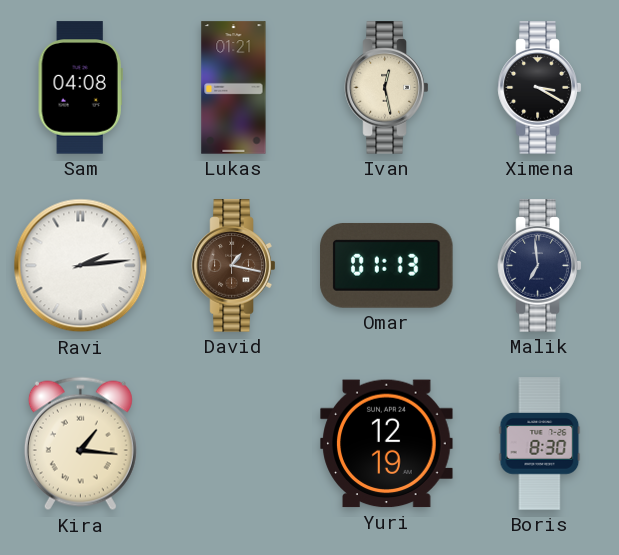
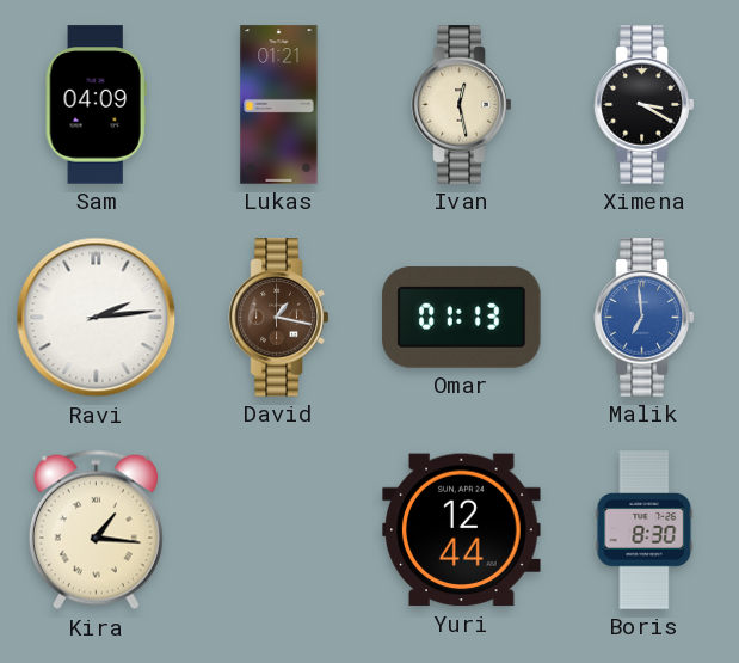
Sam: 04:08 -> 04:09 (96, 105)
Malik dial: navy -> blue (645, 318)
Yuri: 12:19 -> 12:44 (462, 530)
